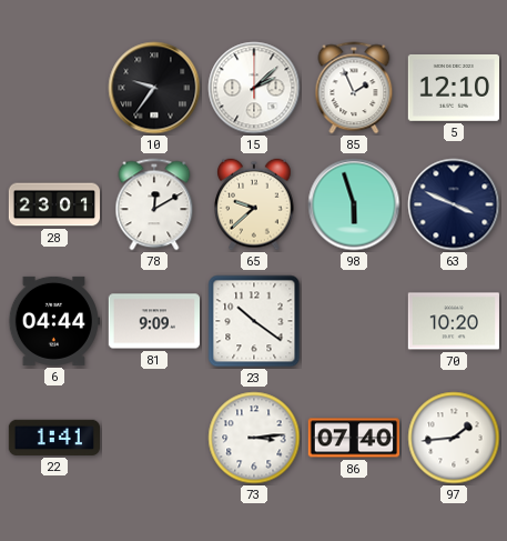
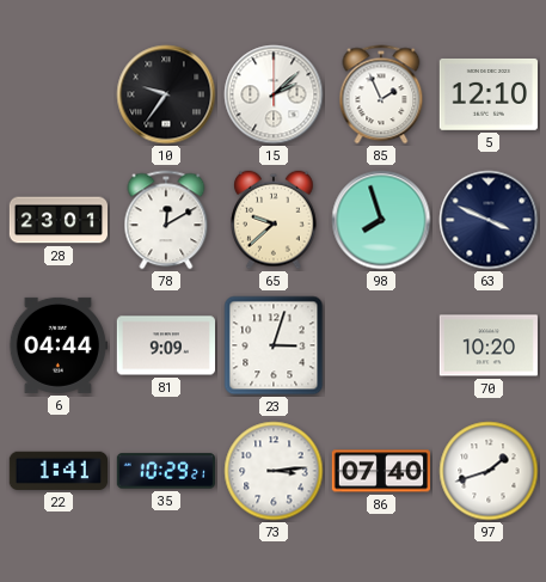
98: 5:57 -> 7:57 (381, 220)
23: 10:21 -> 3:03 (274, 345)
35: none -> 10:29 (166, 471)
97: 1:44 -> 1:42 (489, 471)
